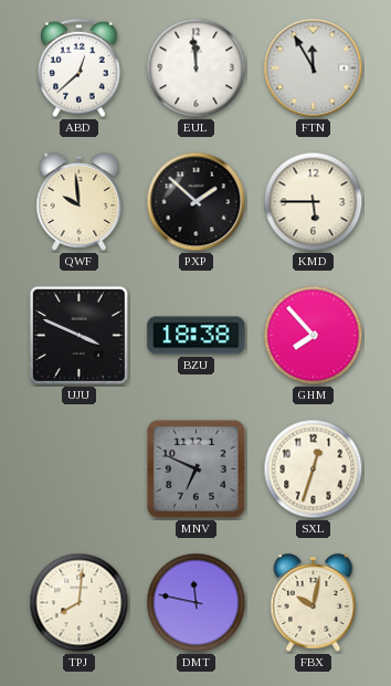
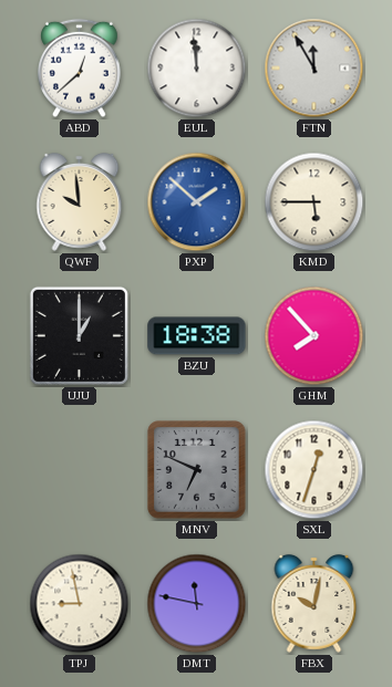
PXP dial: black -> blue (197, 202)
UJU: 3:49 -> 1:00 (79, 335)
TPJ: 8:01 -> 8:58 (80, 604)
